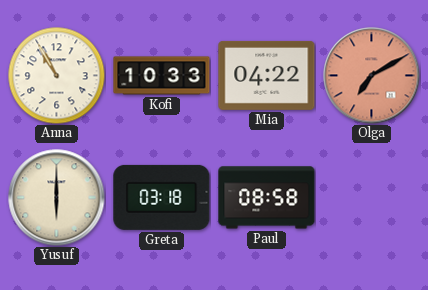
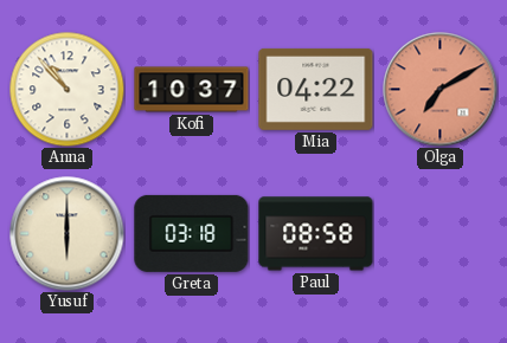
Anna: 10:55 -> 10:53 (66, 89)
Kofi: 10:33 -> 10:37 (192, 90)
